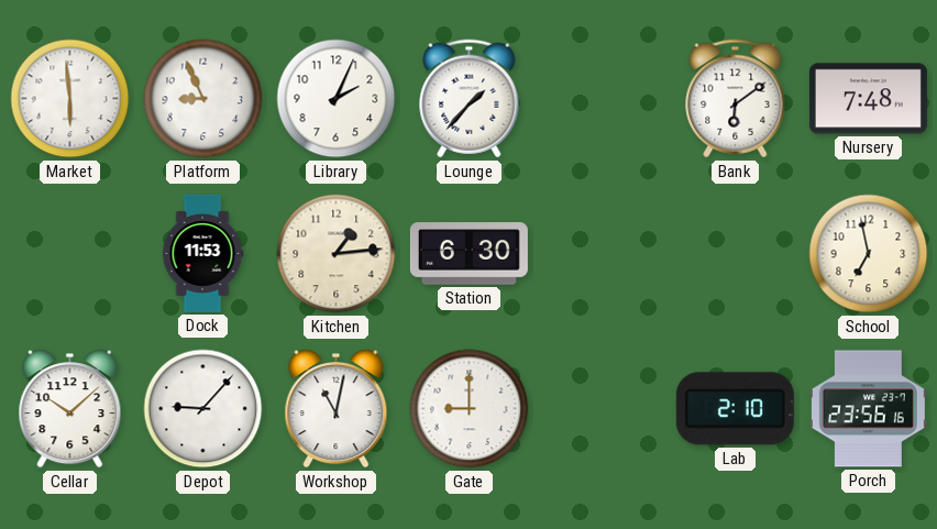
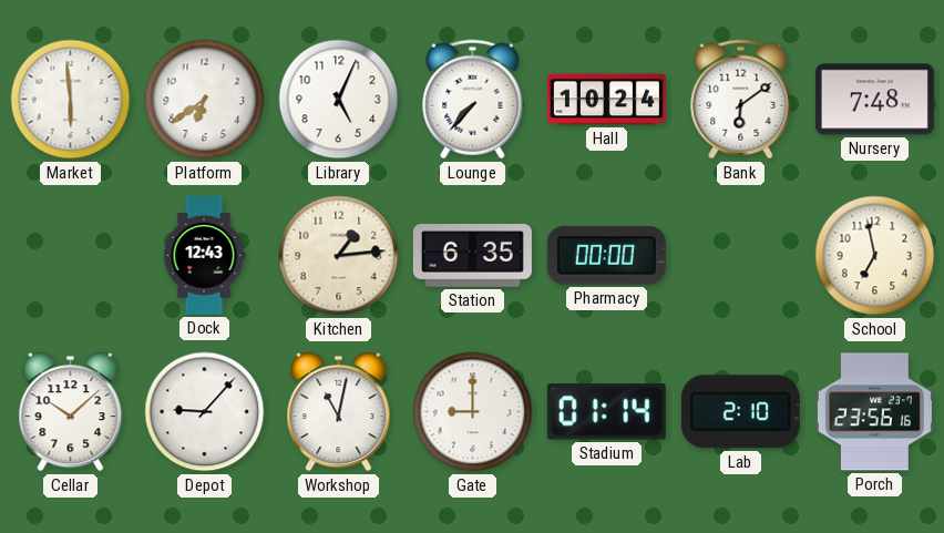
Platform: 8:56 -> 6:39 (205, 100)
Library: 2:04 -> 5:04 (339, 100)
Lounge: 1:37 -> 7:37 (473, 100)
Hall: none -> 10:24 (606, 100)
Dock: 11:53 -> 12:43 (204, 255)
Station: 6:30 -> 6:35 (472, 256)
Pharmacy: none -> 00:00 (606, 255)
Stadium: none -> 01:14 (606, 412)
